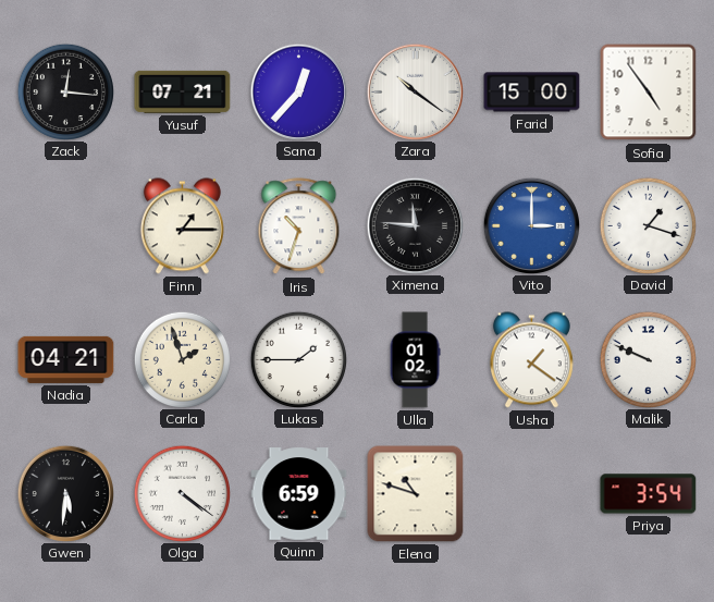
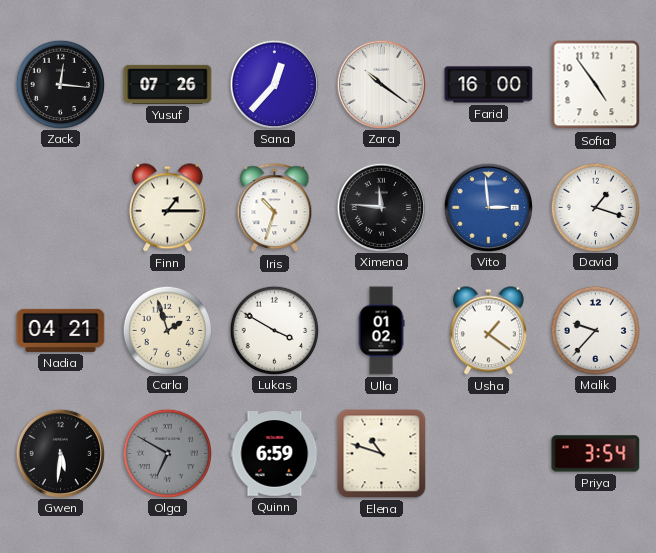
Yusuf: 07:21 -> 07:26 (168, 84)
Farid: 15:00 -> 16:00 (489, 85)
Vito: 3:00 -> 2:59 (488, 207)
Lukas: 1:45 -> 3:50 (274, 330)
Malik: 9:49 -> 9:37 (595, 330)
Olga: 4:21 -> 6:50 (167, 453)
Olga dial: white -> grey (167, 453)
